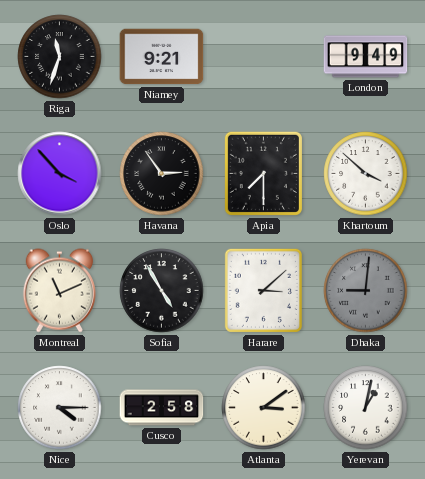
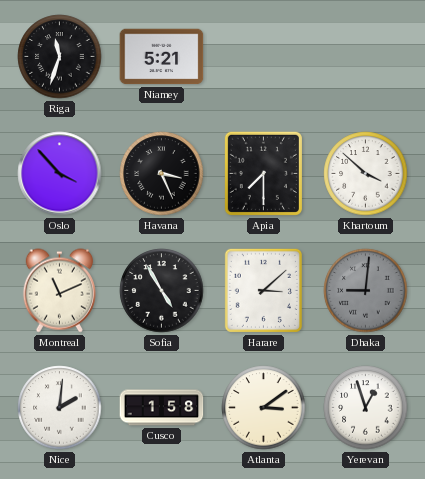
Niamey: 9:21 -> 5:21 (162, 57)
London: 9:49 -> none (366, 57)
Havana: 2:54 -> 3:26 (162, 174)
Nice: 4:15 -> 2:01 (60, 408)
Cusco: 2:58 -> 1:58 (162, 408)
Yerevan: 1:02 -> 12:57 (366, 408)
